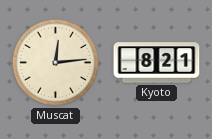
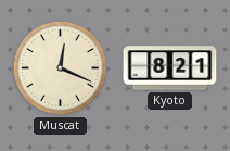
Muscat: 12:14 -> 12:19 (60, 67)
